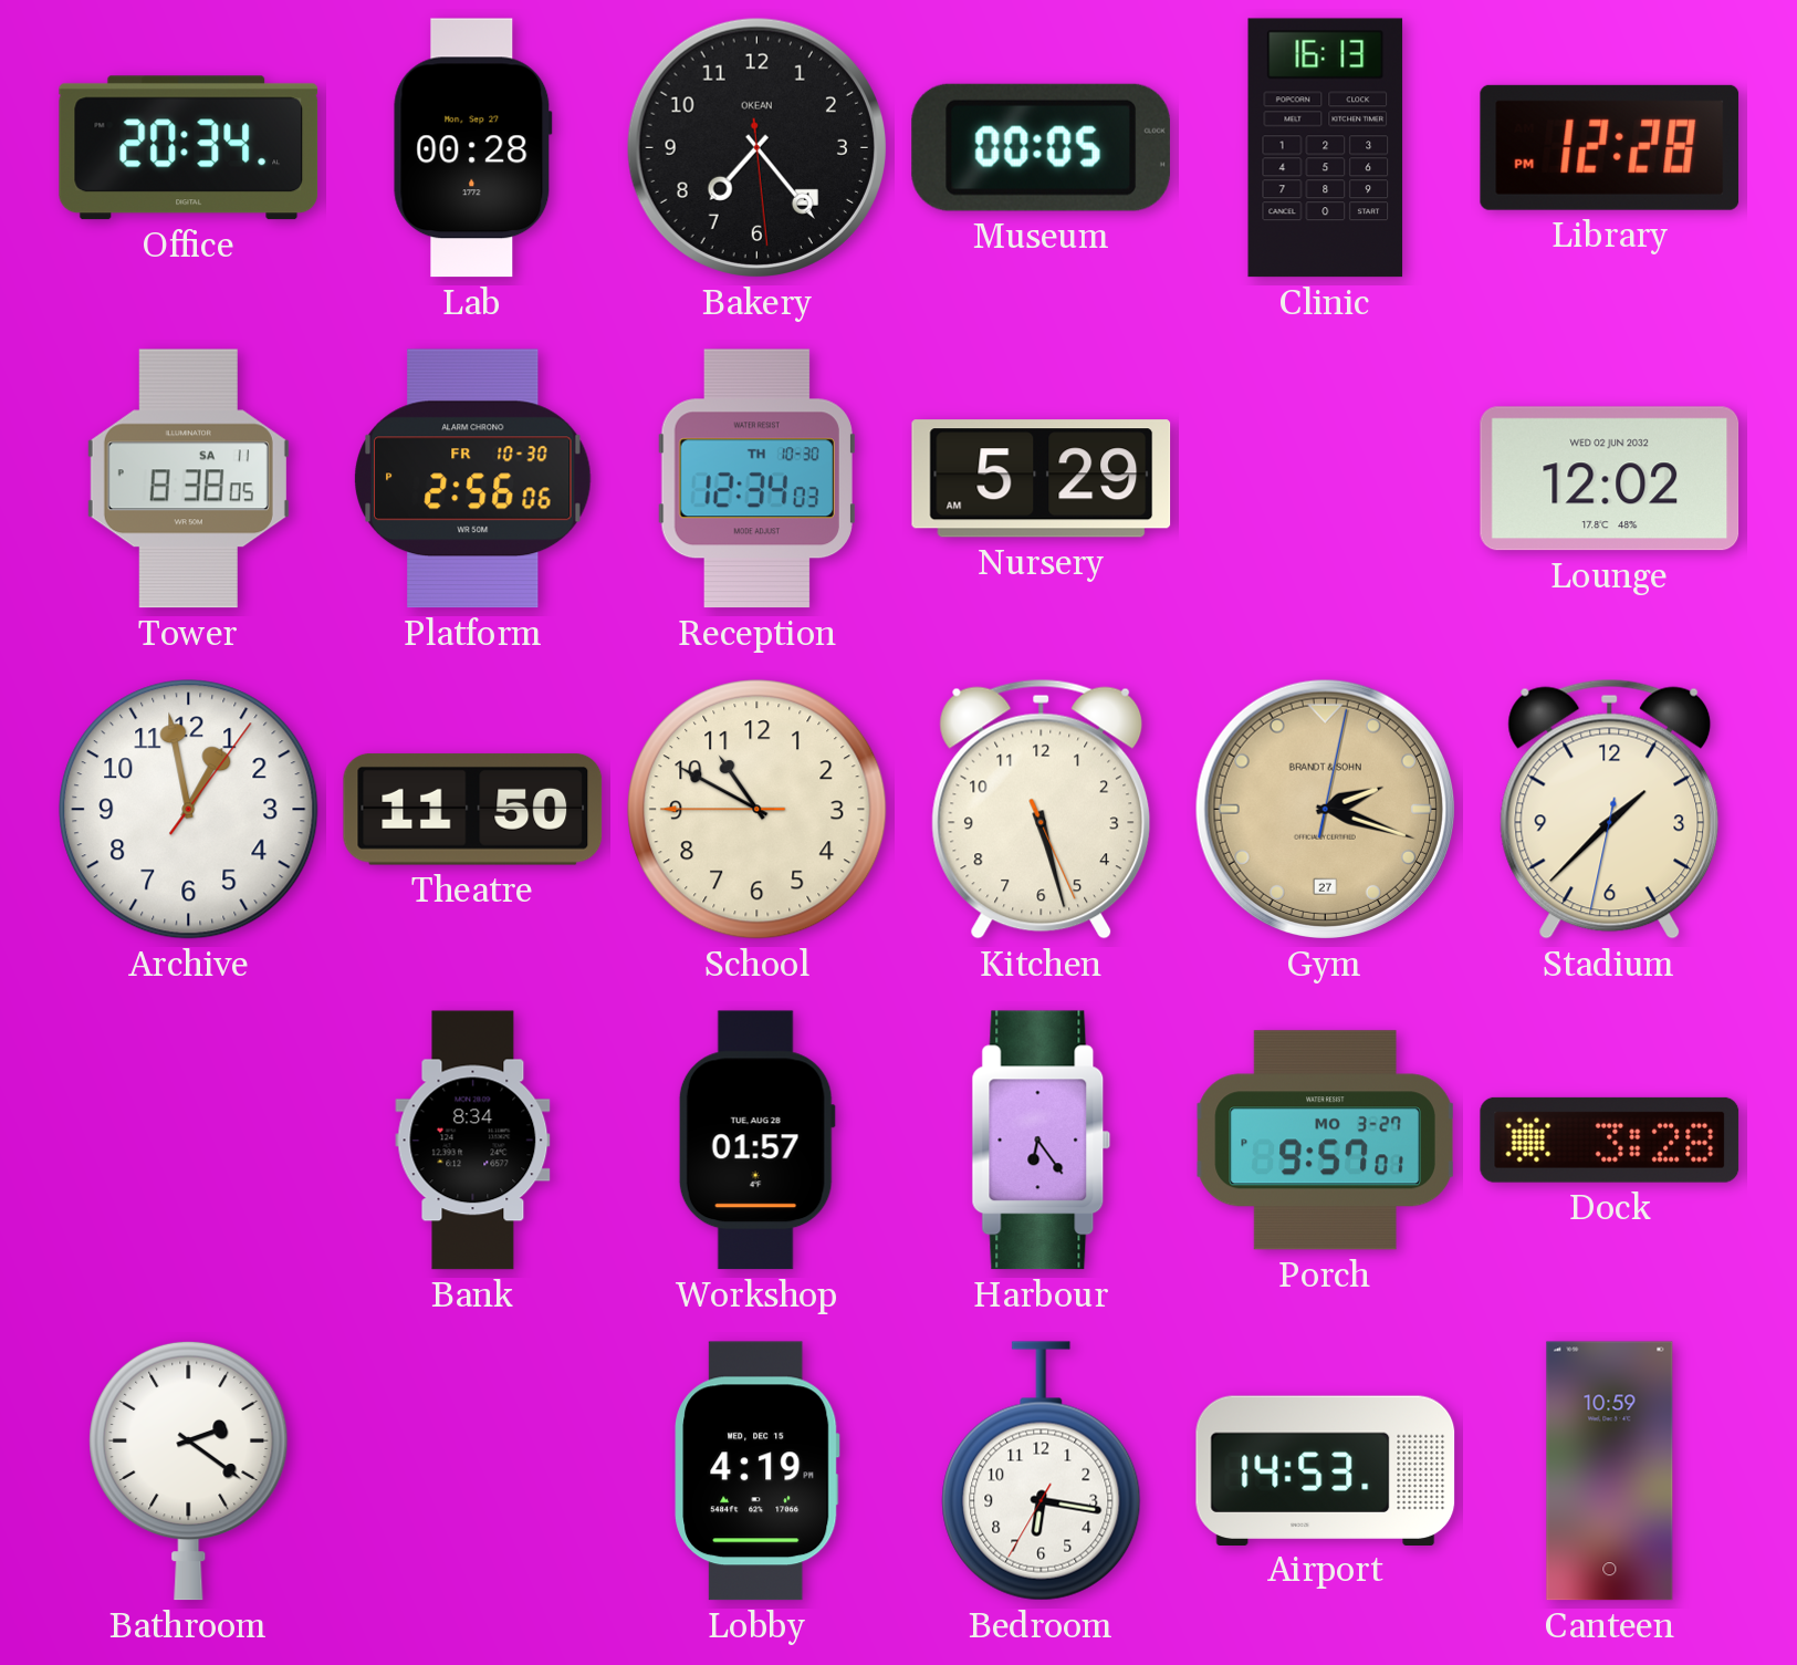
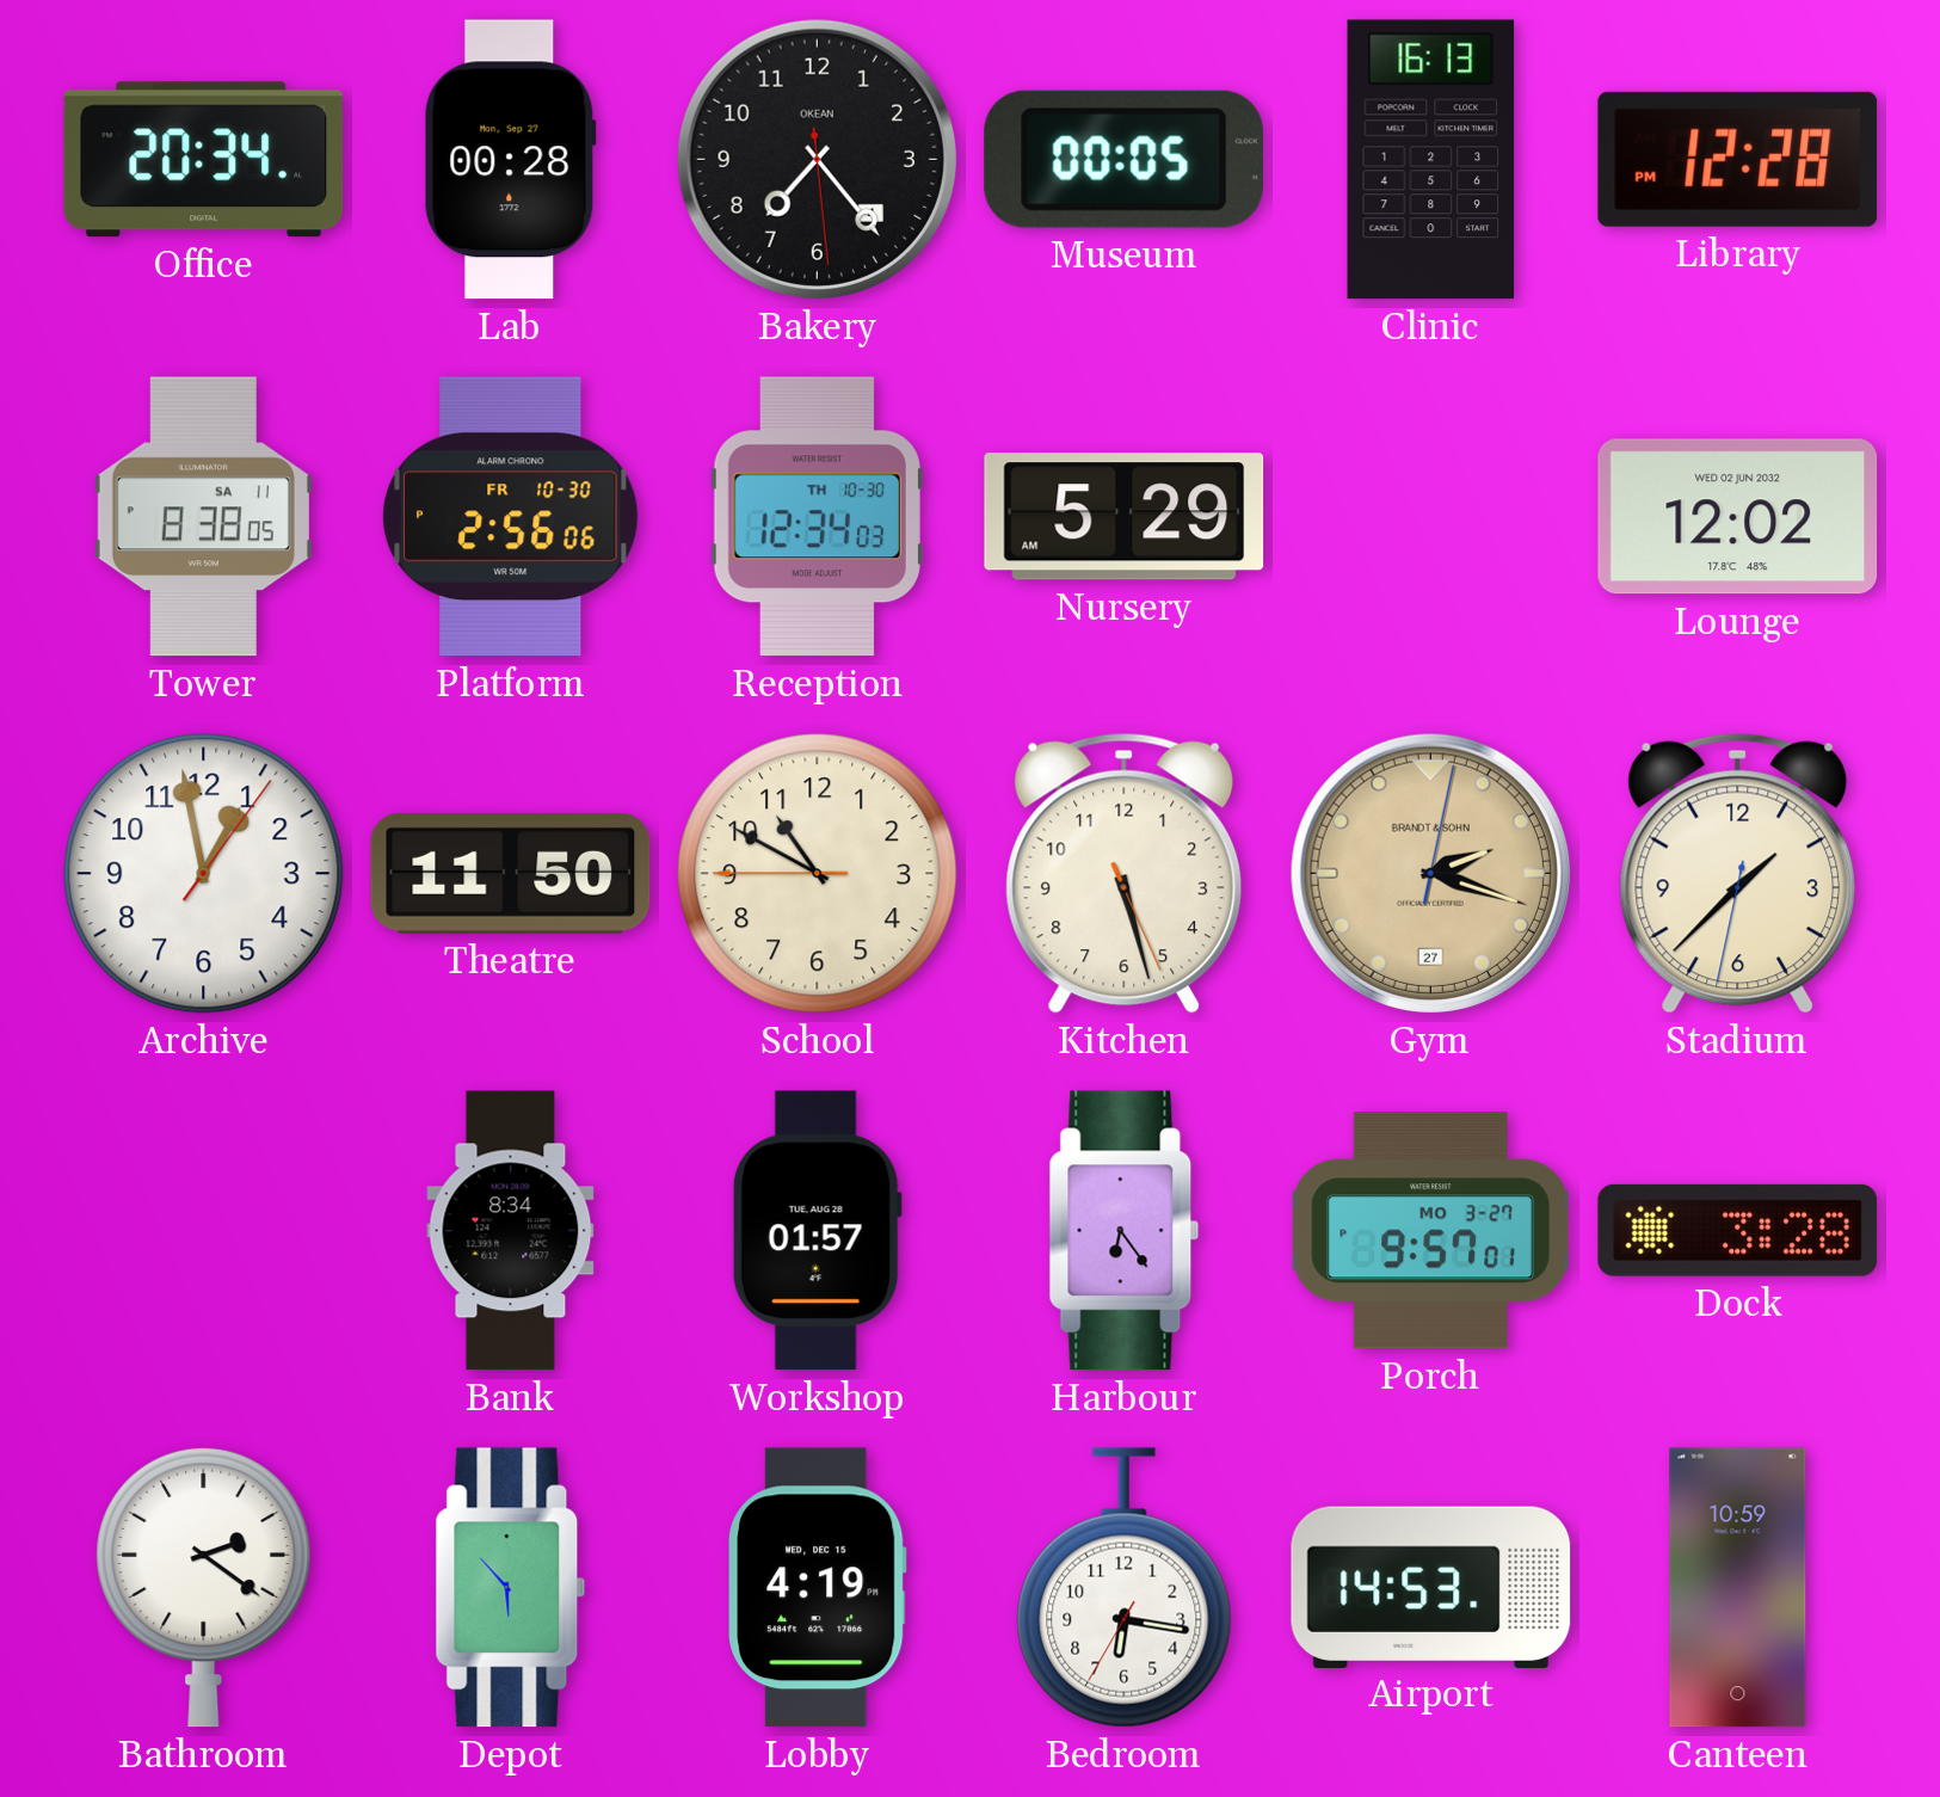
Depot: none -> 5:53 (511, 1588)
